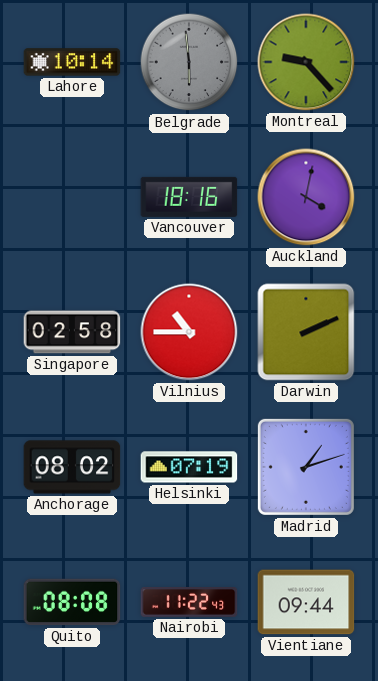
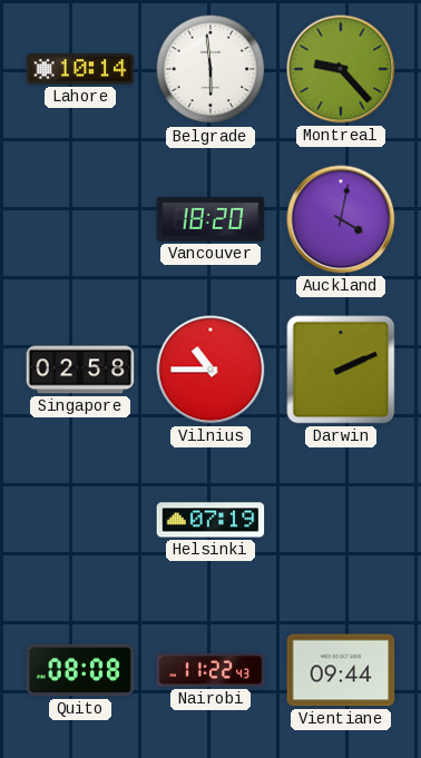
Belgrade dial: grey -> white (210, 69)
Vancouver: 18:16 -> 18:20 (210, 219)
Anchorage: 08:02 -> none (72, 467)
Madrid: 1:12 -> none (306, 467)
